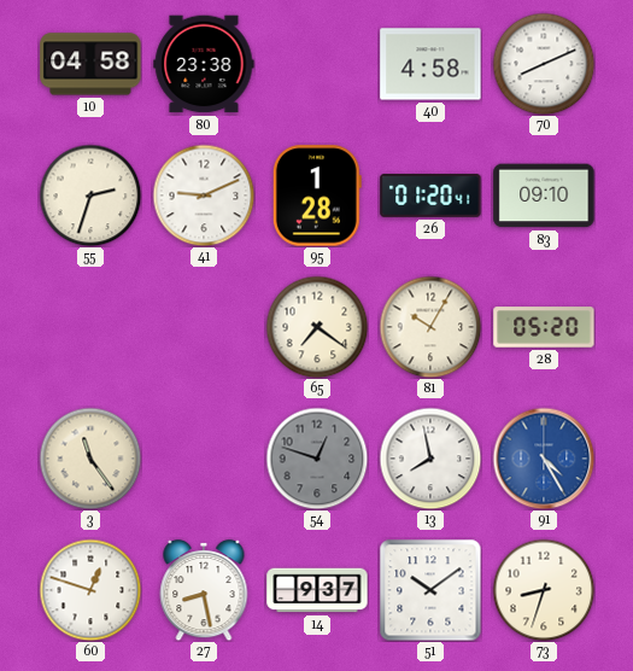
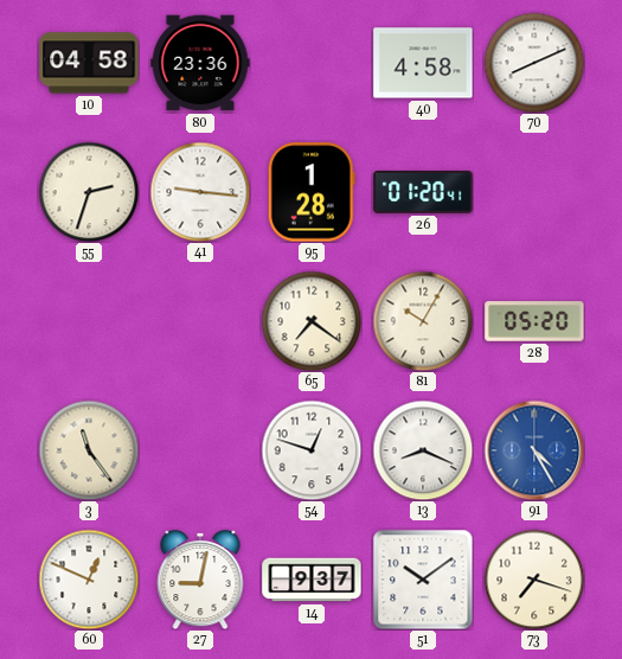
80: 23:38 -> 23:36 (200, 63)
41: 9:11 -> 9:16 (200, 192)
83: 09:10 -> none (544, 196)
54 dial: grey -> white (312, 450)
13: 7:58 -> 8:19 (423, 450)
60: 12:48 -> 12:49 (89, 580)
27: 8:28 -> 9:02 (200, 580)
73: 8:33 -> 7:18 (534, 580)
